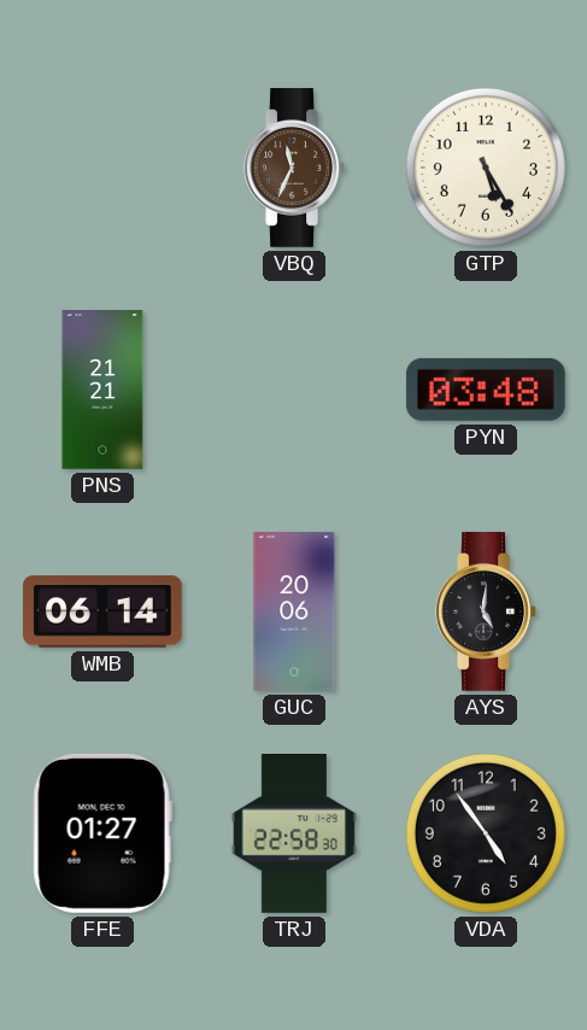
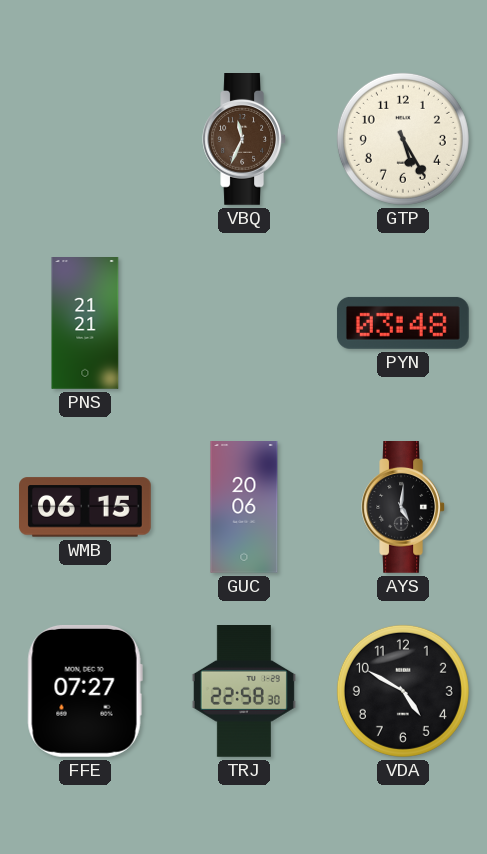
WMB: 06:14 -> 06:15 (86, 507)
FFE: 01:27 -> 07:27 (85, 691)
VDA: 4:54 -> 4:50 (403, 691)
